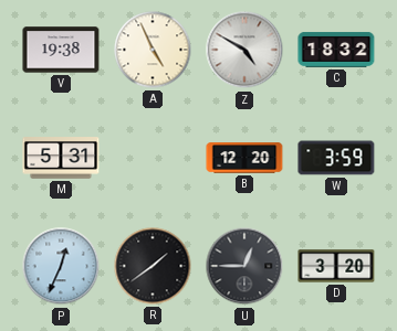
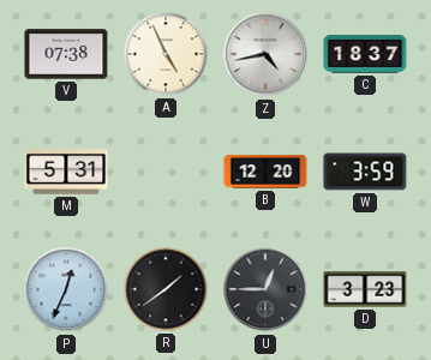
V: 19:38 -> 07:38 (66, 54)
Z: 4:50 -> 4:43 (265, 54)
C: 18:32 -> 18:37 (365, 54)
D: 3:20 -> 3:23 (365, 289)
